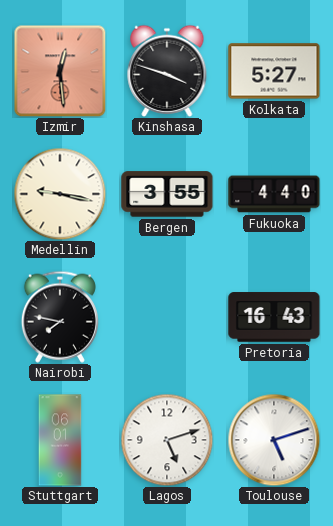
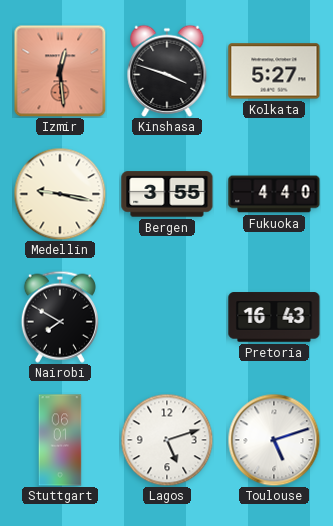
Nairobi: 7:47 -> 7:50 (60, 317)
